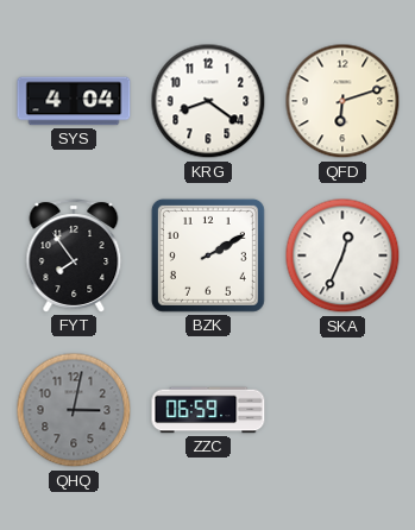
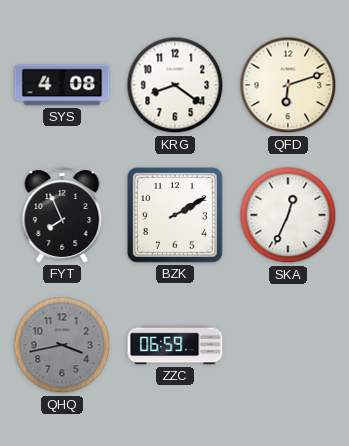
SYS: 4:04 -> 4:08 (62, 85)
FYT: 7:54 -> 7:56 (62, 215)
QHQ: 3:02 -> 3:43 (62, 345)
